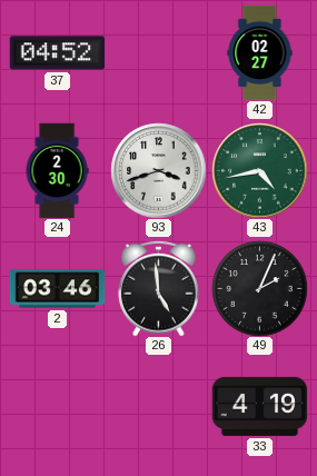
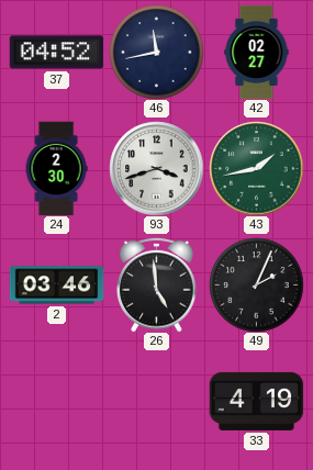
46: none -> 11:43 (156, 52)
43: 4:43 -> 1:43 (256, 168)
